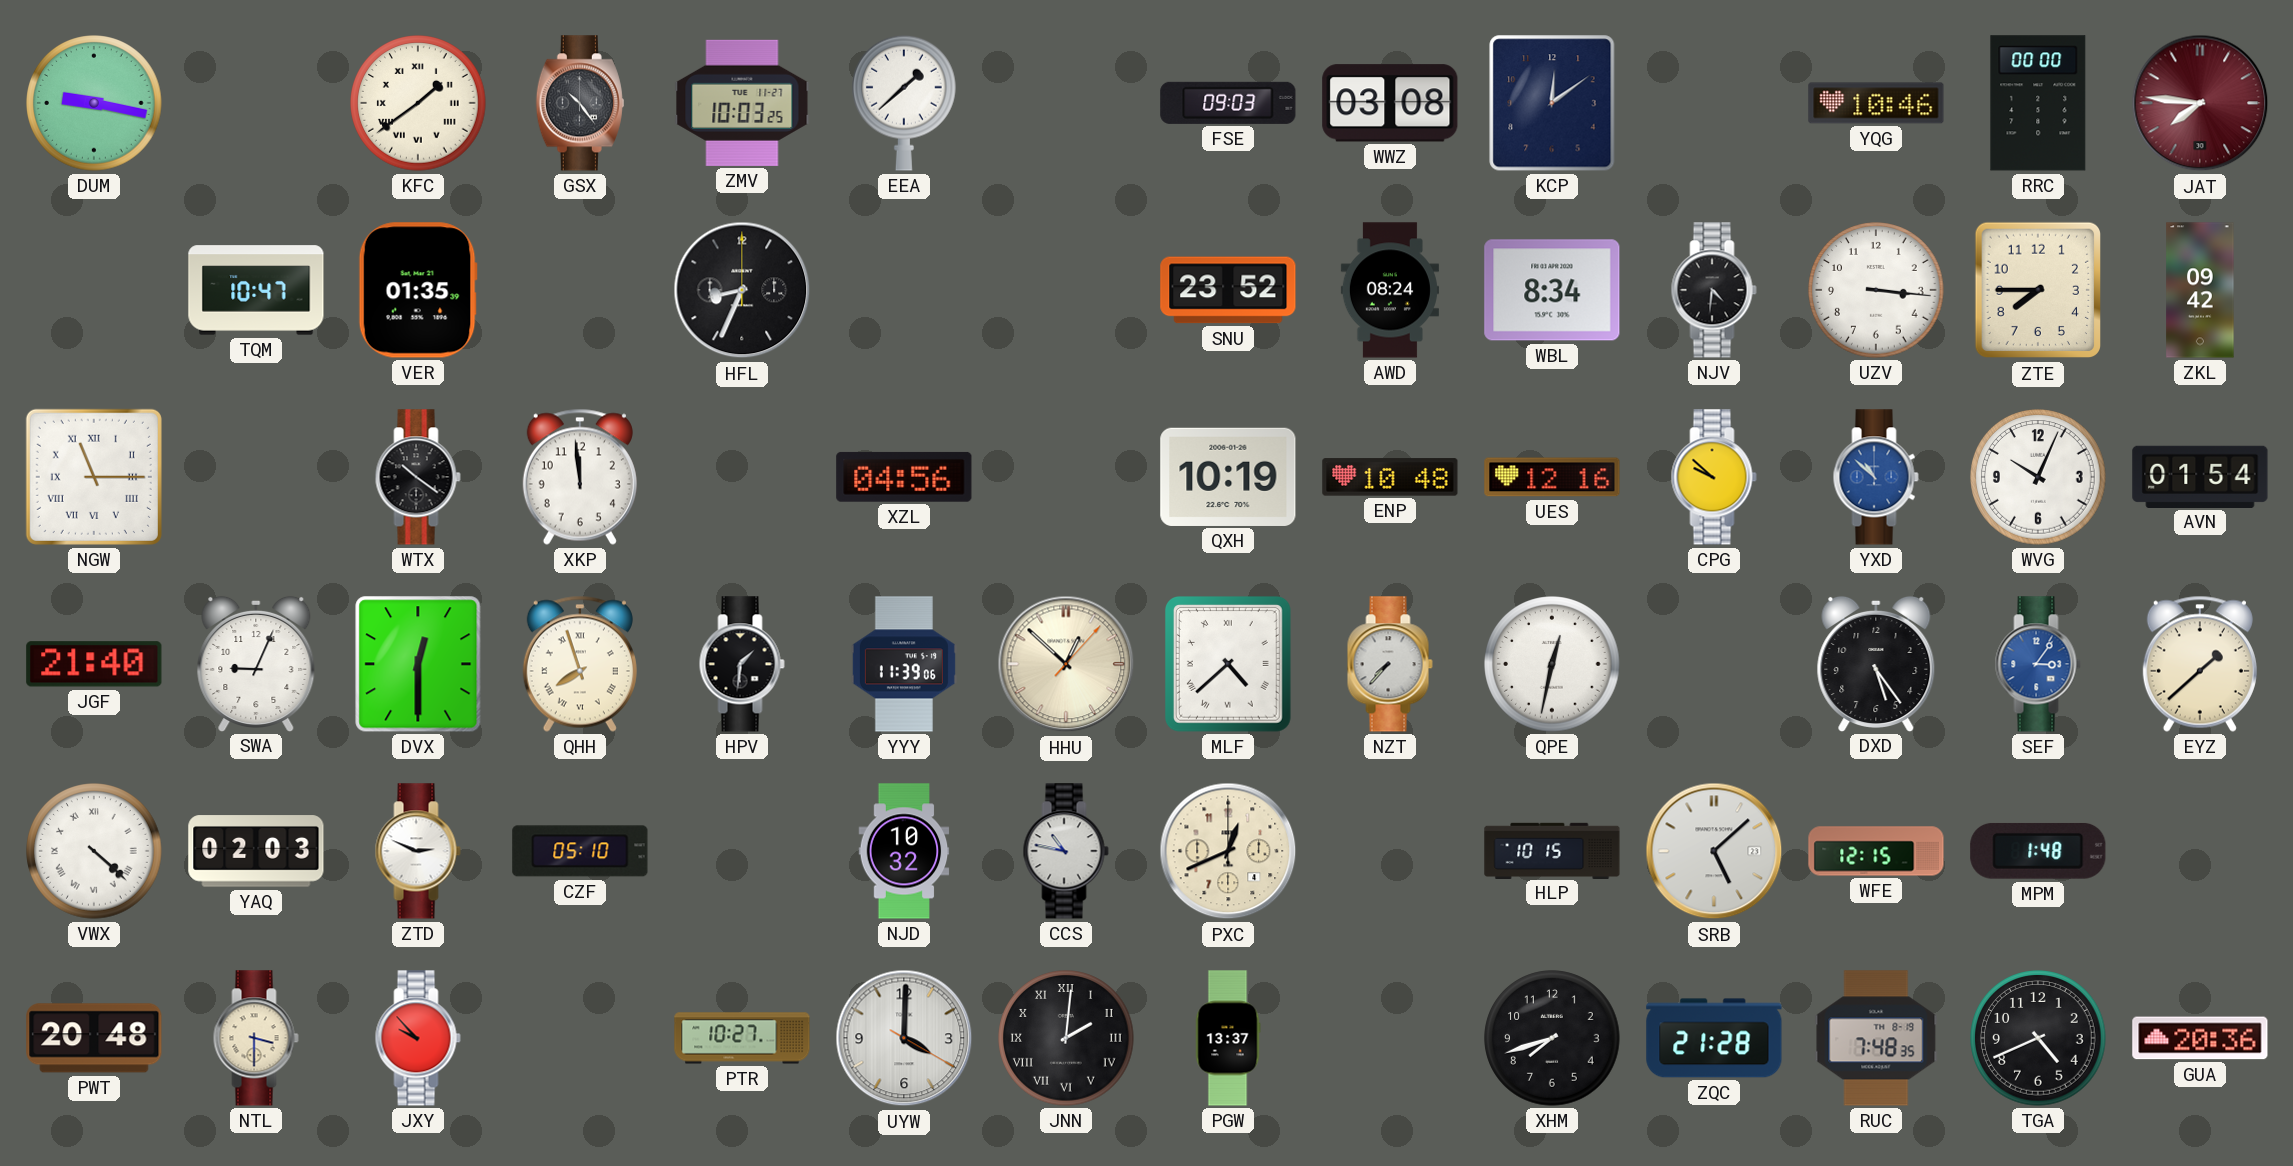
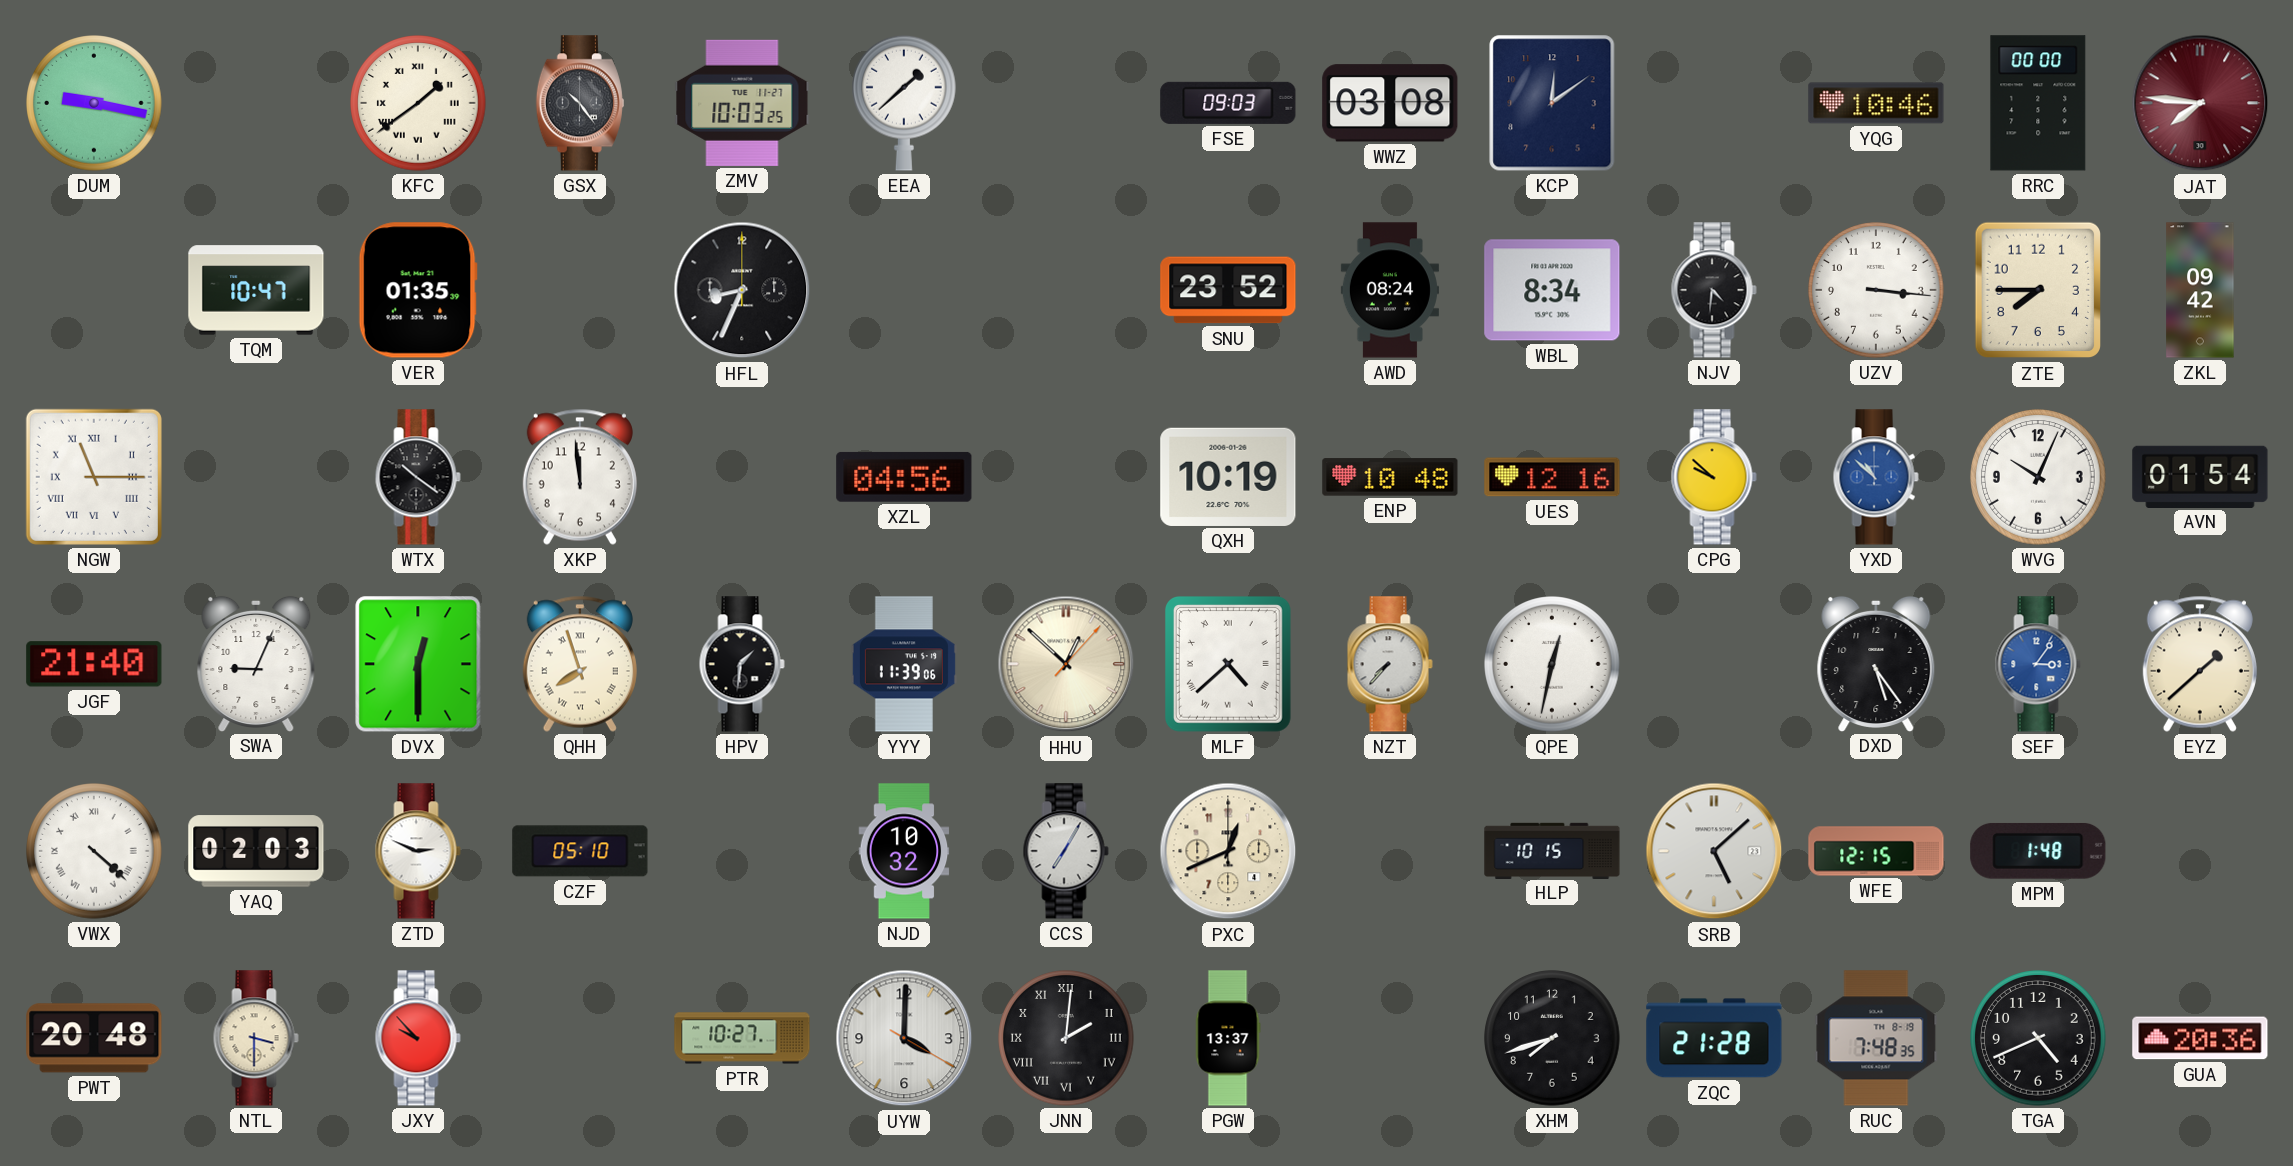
CCS: 10:47 -> 7:05 (1066, 851)
